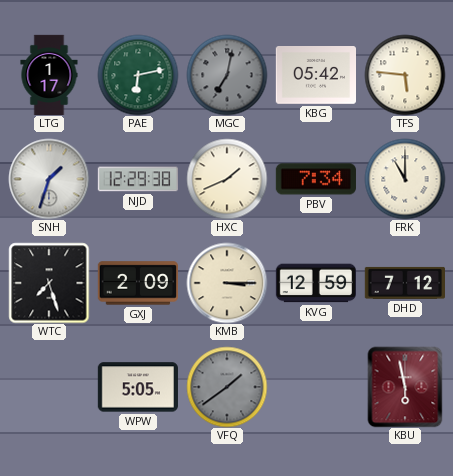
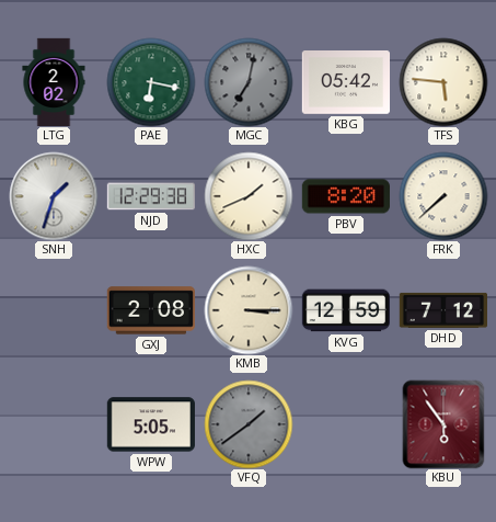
LTG: 1:17 -> 2:02 (54, 81)
PAE: 6:13 -> 6:17 (151, 82)
PBV: 7:34 -> 8:20 (346, 196)
FRK: 11:00 -> 7:38 (443, 196)
WTC: 7:27 -> none (49, 283)
GXJ: 2:09 -> 2:08 (150, 310)
KBU: 5:58 -> 5:54 (443, 424)
